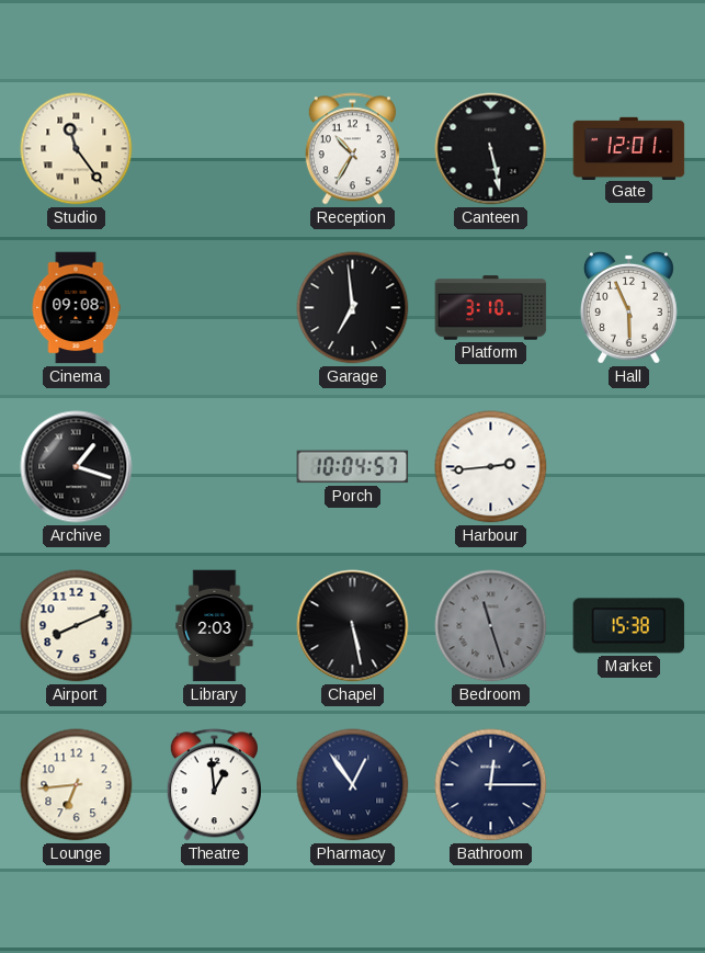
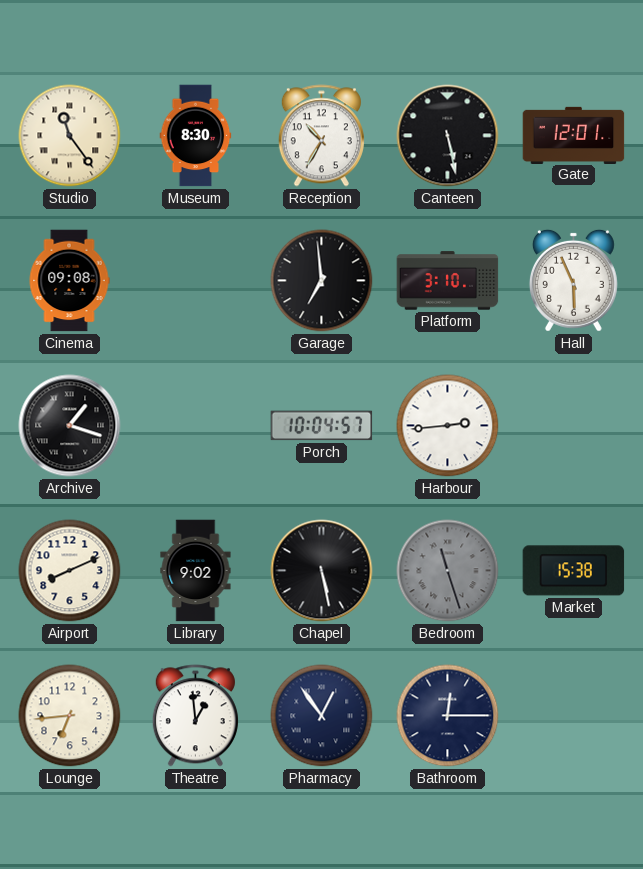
Museum: none -> 8:30 (196, 136)
Library: 2:03 -> 9:02 (196, 571)
